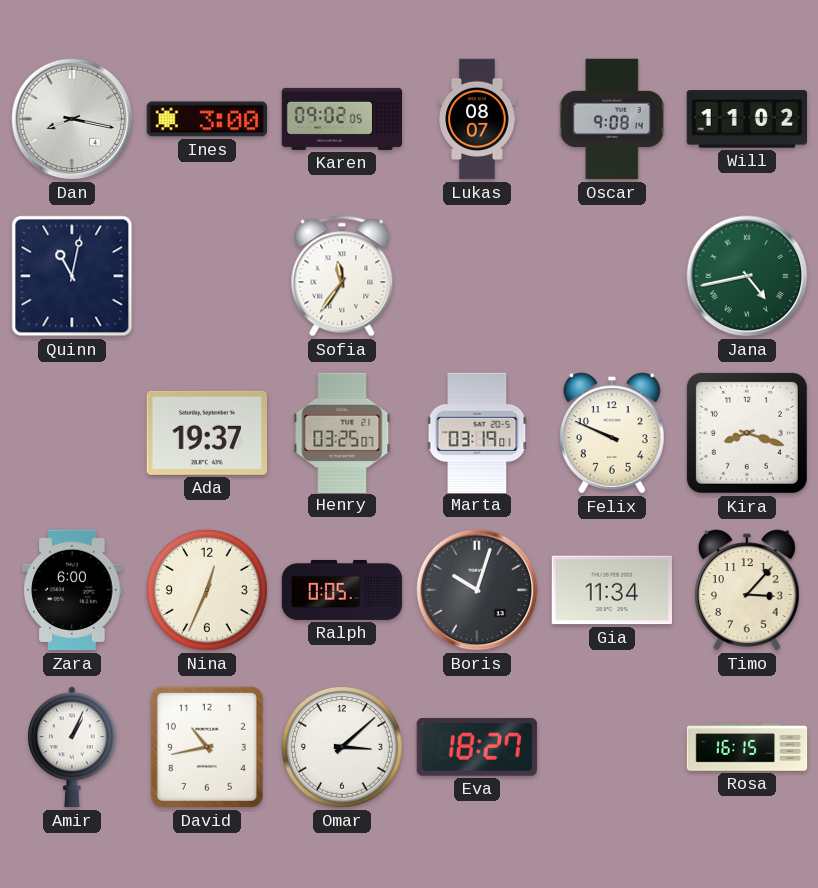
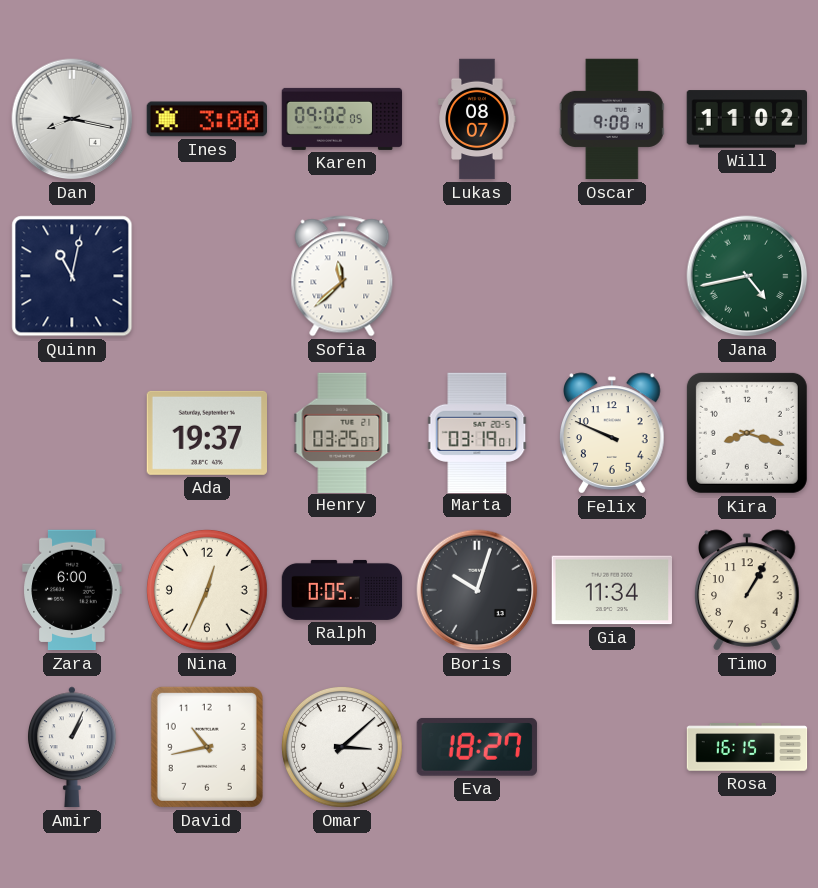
Sofia: 11:36 -> 11:38 (342, 276)
Timo: 3:07 -> 1:05 (748, 590)
